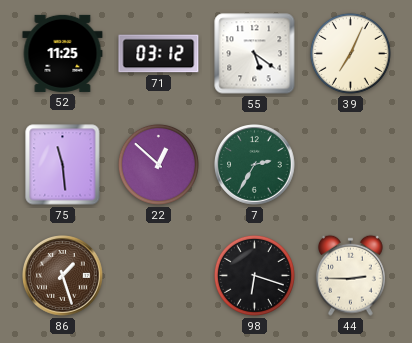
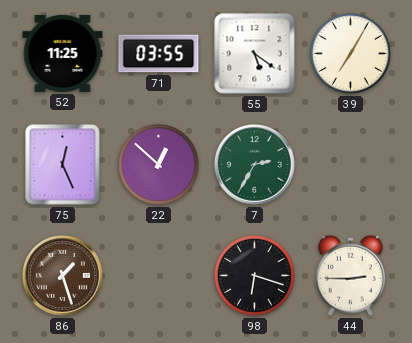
71: 03:12 -> 03:55 (159, 54)
39: 7:04 -> 7:05 (350, 53)
75: 11:29 -> 12:26 (63, 165)
